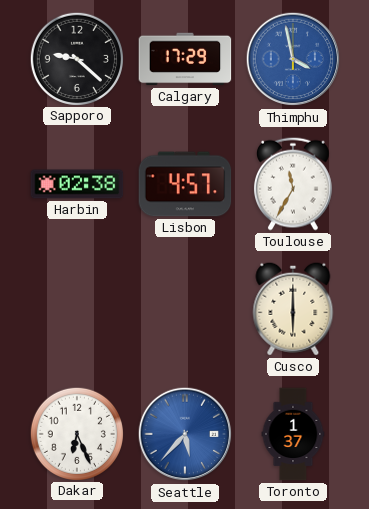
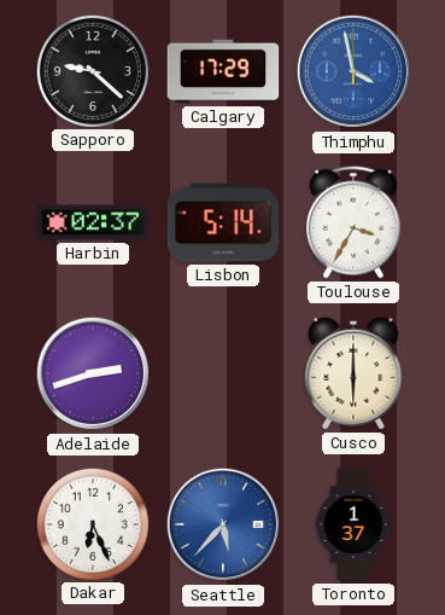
Harbin: 02:38 -> 02:37 (93, 222)
Lisbon: 4:57 -> 5:14 (223, 222)
Toulouse: 11:35 -> 3:35 (353, 222)
Adelaide: none -> 2:42 (93, 373)
